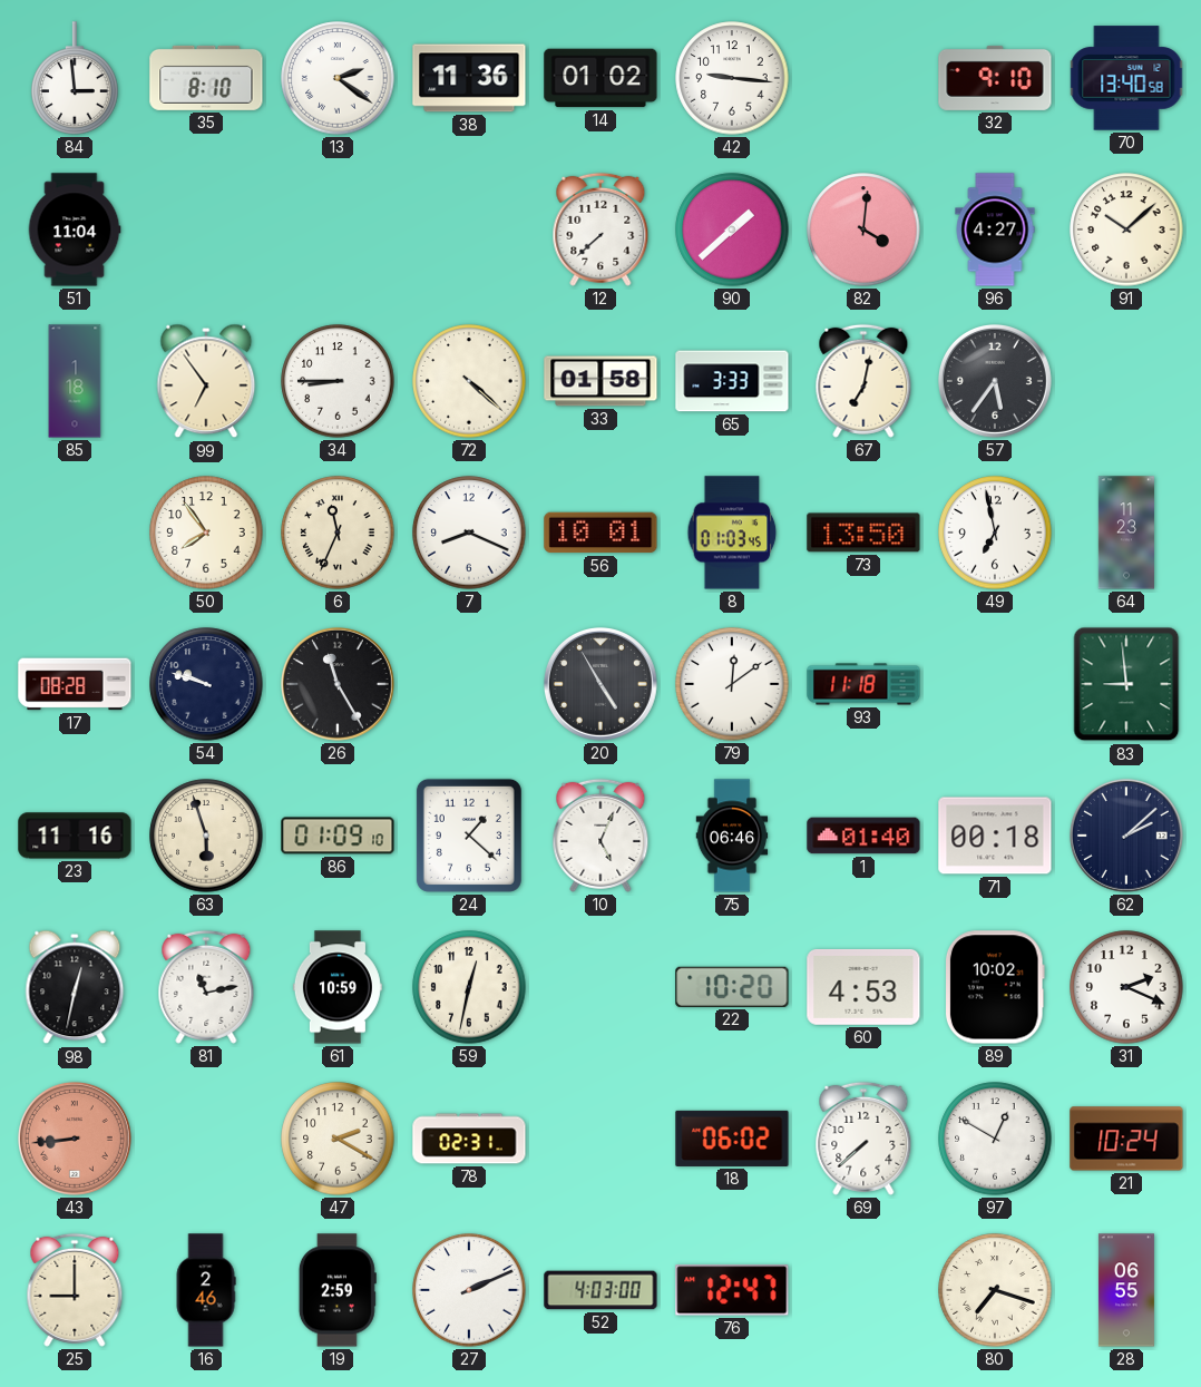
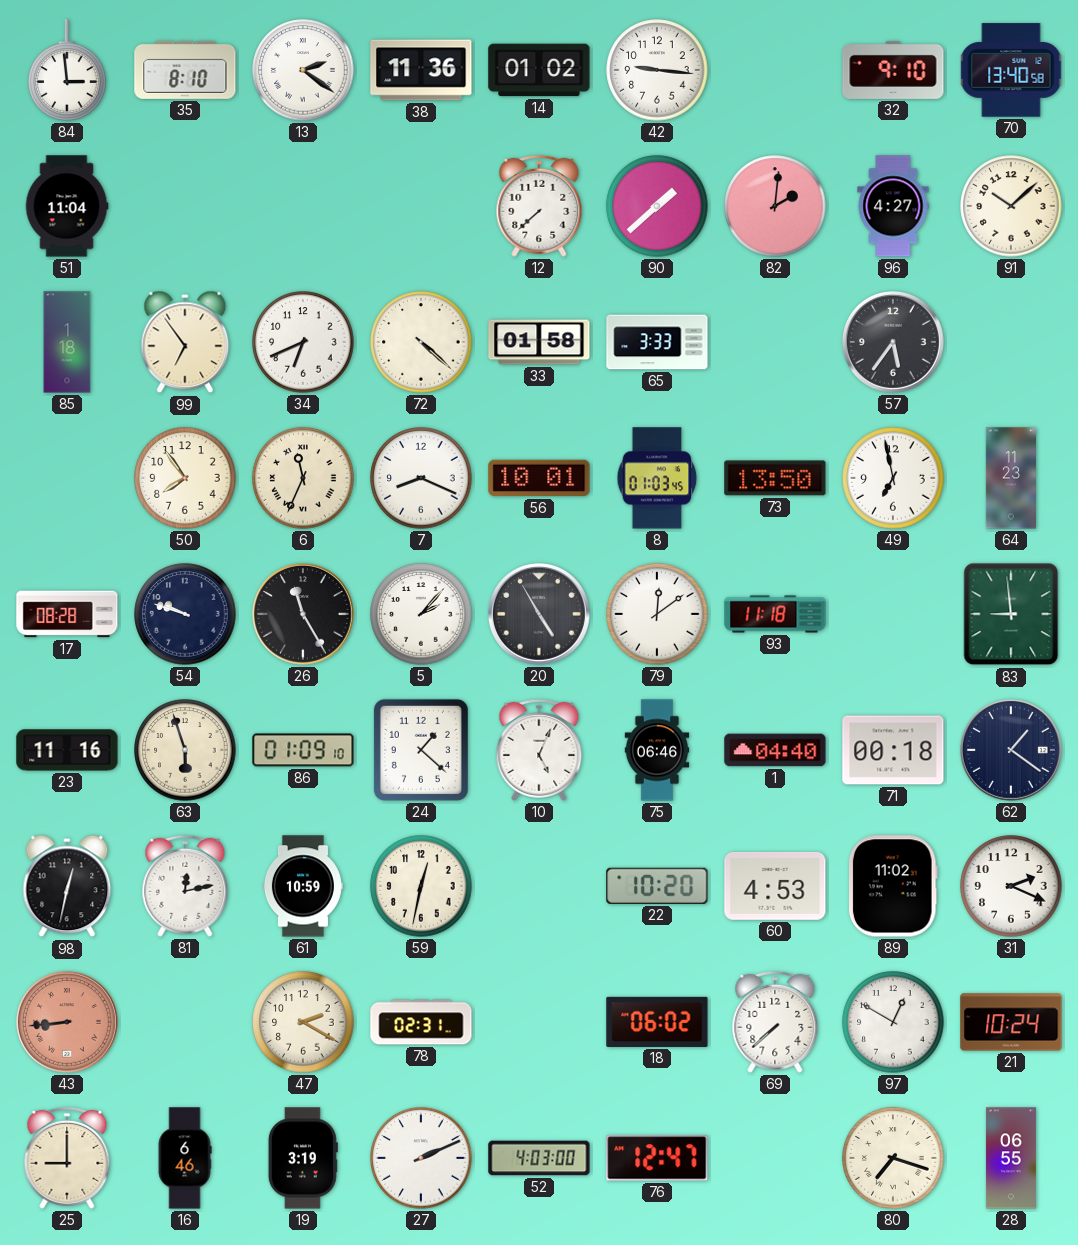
82: 4:01 -> 2:01 (775, 206)
34: 8:45 -> 6:41 (303, 342)
67: 7:02 -> none (863, 381)
5: none -> 2:07 (421, 614)
1: 01:40 -> 04:40 (775, 750)
62: 2:08 -> 1:21 (1011, 750)
81: 11:13 -> 12:13 (185, 886)
89: 10:02 -> 11:02 (893, 886)
16: 2:46 -> 6:46 (185, 1158)
19: 2:59 -> 3:19 (303, 1158)
